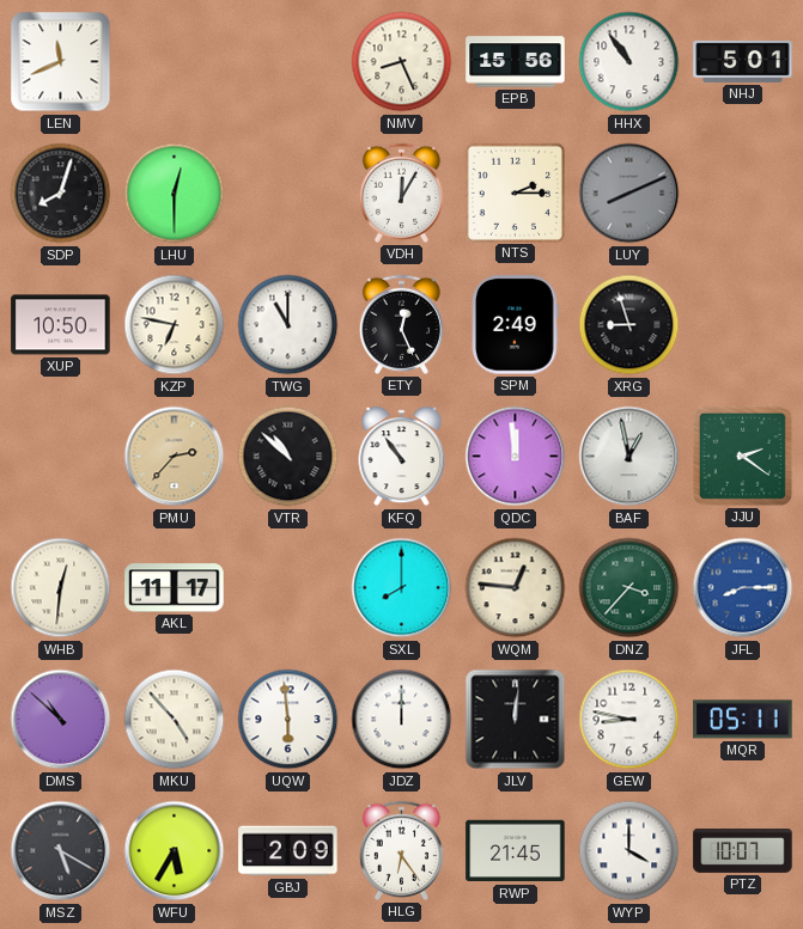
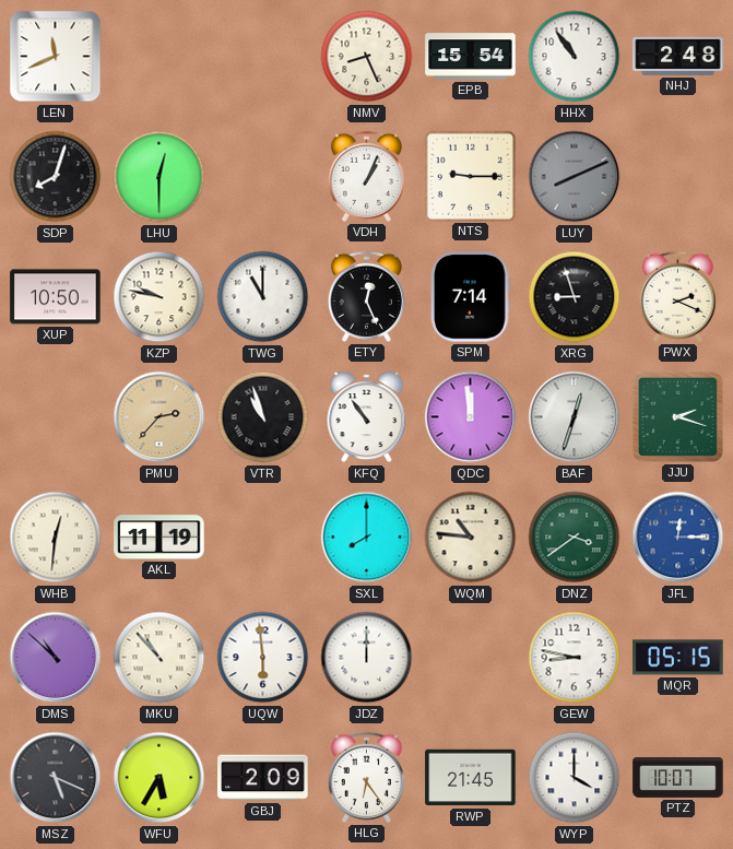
EPB: 15:56 -> 15:54 (471, 57)
NHJ: 5:01 -> 2:48 (678, 56)
VDH: 12:05 -> 1:04 (366, 176)
NTS: 2:15 -> 9:15 (470, 176)
KZP: 6:47 -> 9:47 (159, 297)
SPM: 2:49 -> 7:14 (471, 297)
PWX: none -> 2:19 (677, 296)
VTR: 10:52 -> 10:57 (263, 417)
BAF: 12:58 -> 12:33 (575, 417)
JJU: 2:21 -> 2:18 (677, 416)
AKL: 11:17 -> 11:19 (159, 538)
WQM: 12:46 -> 10:46 (471, 538)
DNZ: 3:37 -> 3:39 (575, 538)
JFL: 8:15 -> 12:15 (678, 538)
MKU: 4:53 -> 10:53 (159, 658)
JLV: 12:01 -> none (516, 720)
MQR: 05:11 -> 05:15 (678, 658)
MSZ: 5:20 -> 5:19 (56, 778)
